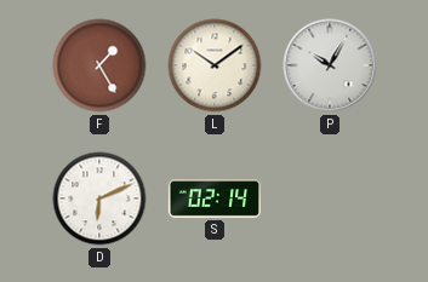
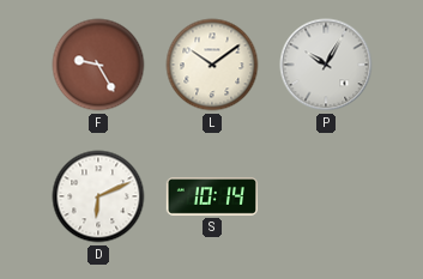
F: 1:25 -> 9:25 (98, 65)
S: 02:14 -> 10:14 (211, 198)
